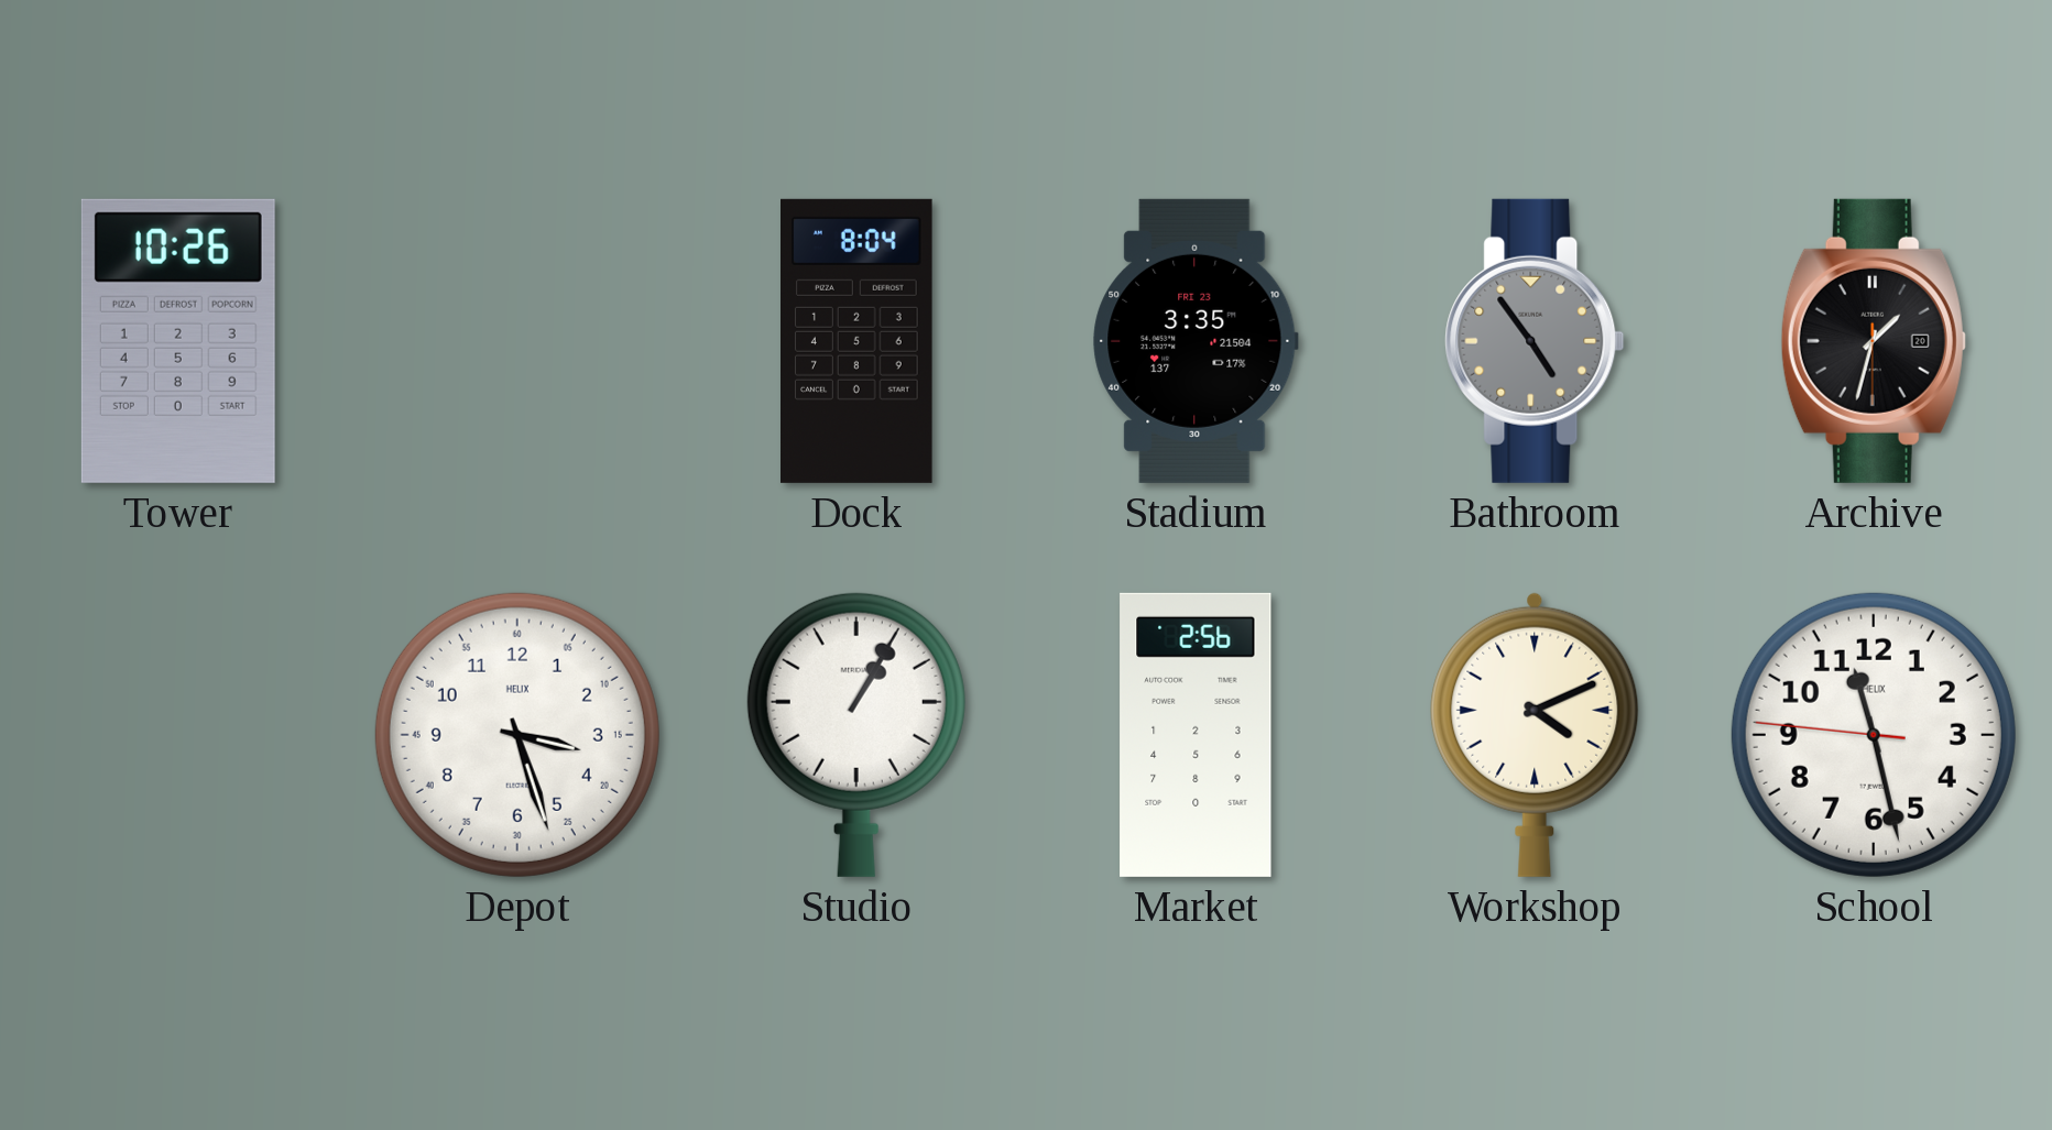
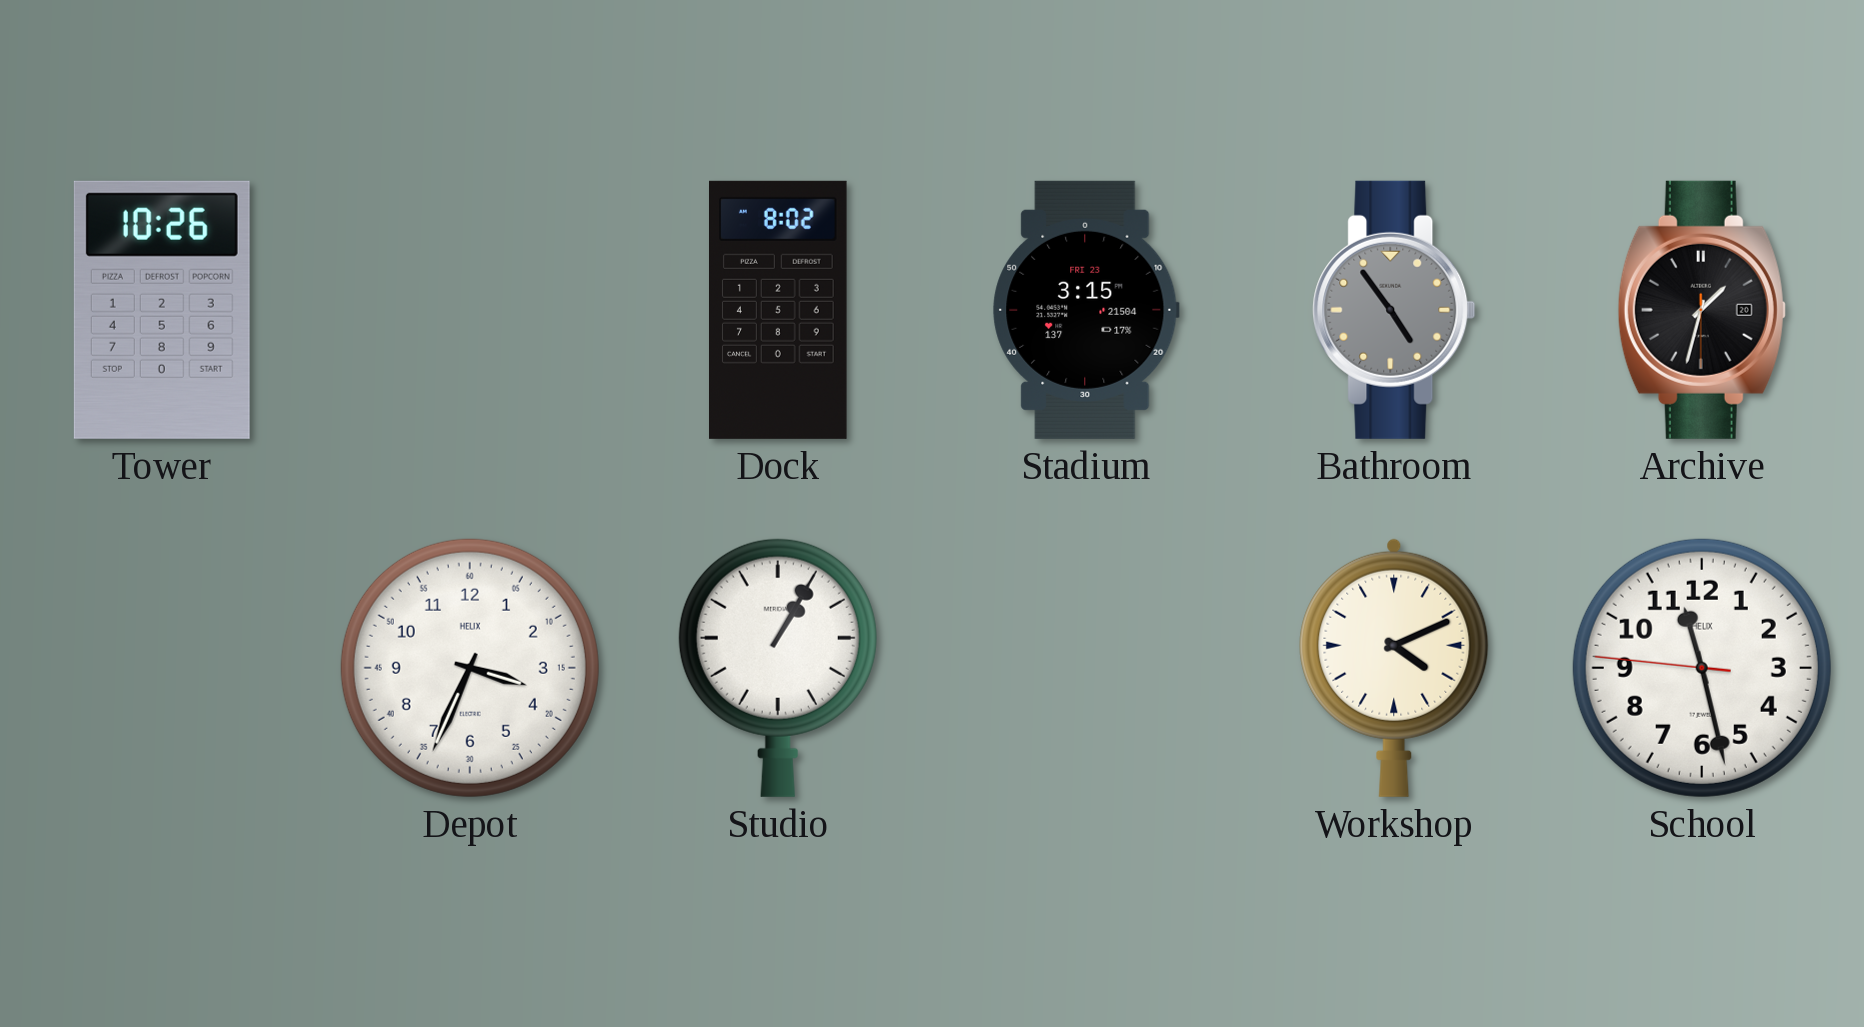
Dock: 8:04 -> 8:02 (779, 310)
Stadium: 3:35 -> 3:15 (1086, 310)
Depot: 3:27 -> 3:34 (470, 668)
Market: 2:56 -> none (1196, 735)
